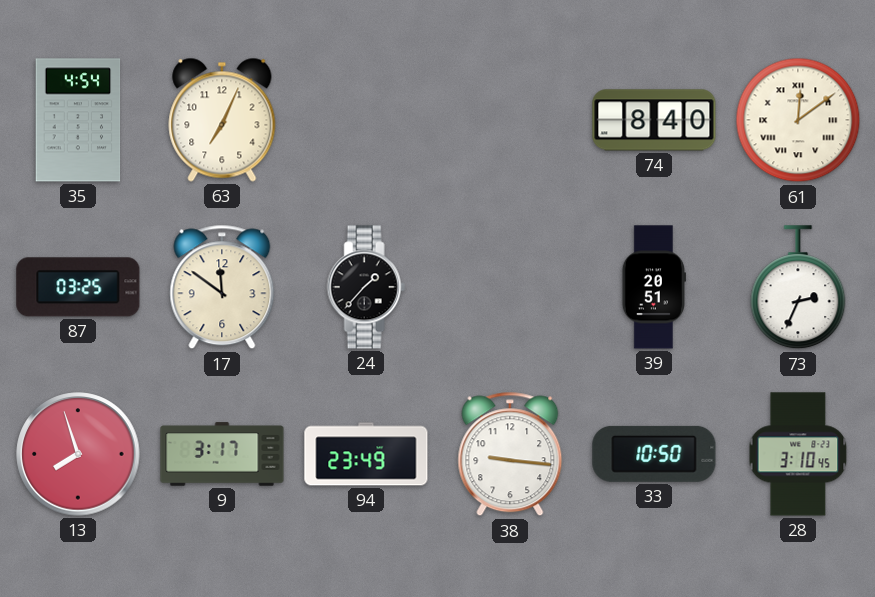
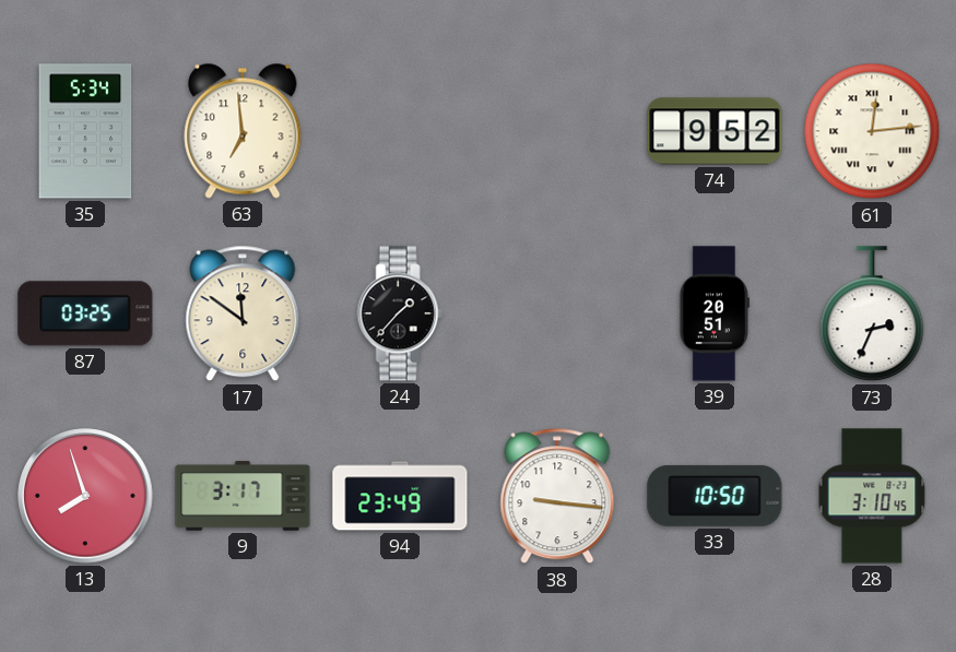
35: 4:54 -> 5:34 (85, 131)
63: 7:04 -> 6:59 (243, 131)
74: 8:40 -> 9:52 (715, 131)
61: 12:09 -> 12:14 (872, 131)
